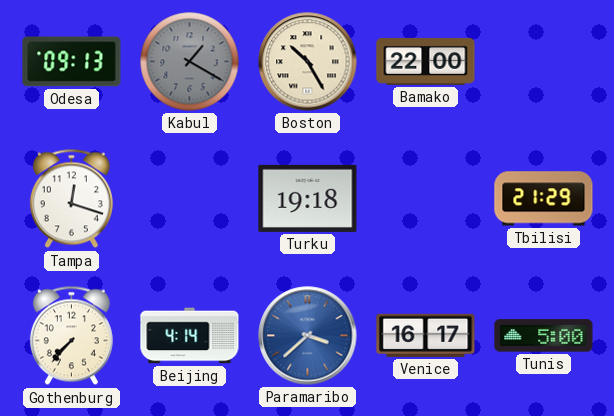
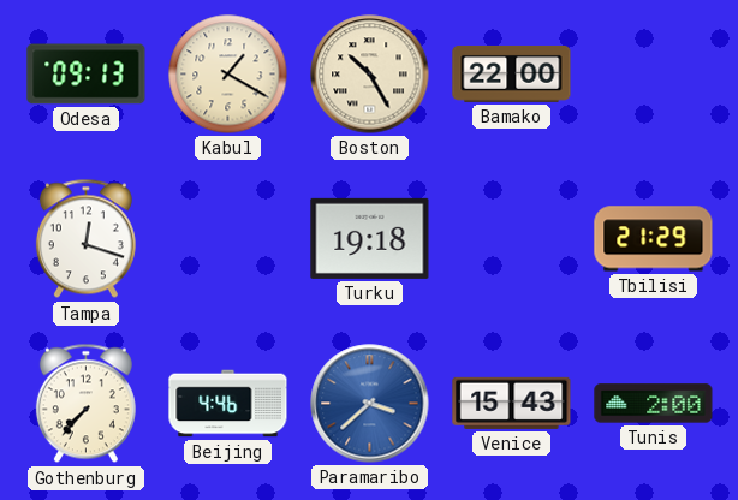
Kabul dial: grey -> cream (228, 75)
Beijing: 4:14 -> 4:46 (228, 404)
Venice: 16:17 -> 15:43 (512, 403)
Tunis: 5:00 -> 2:00 (654, 404)
